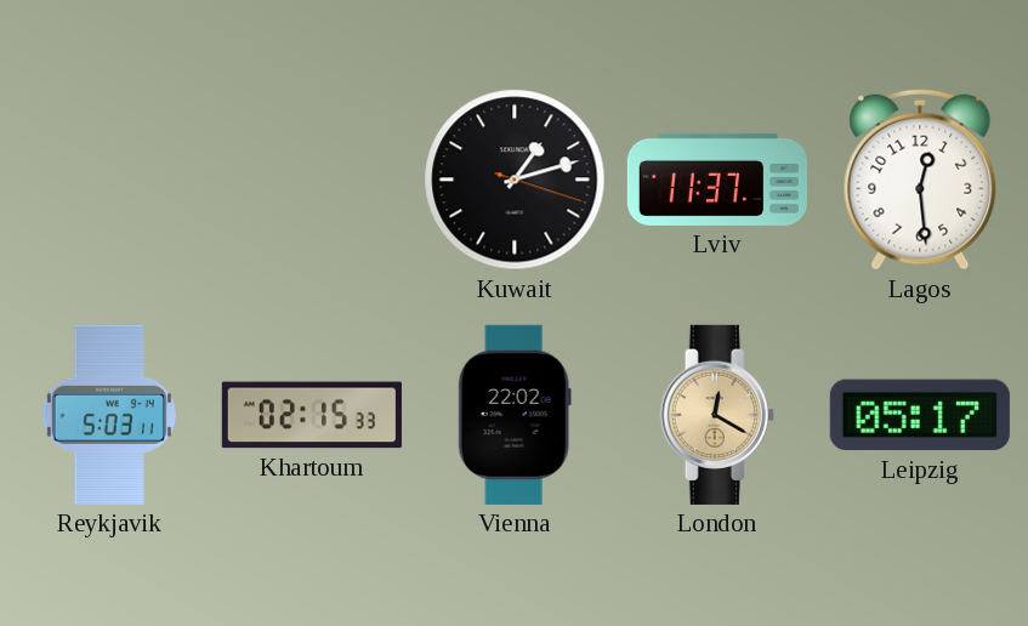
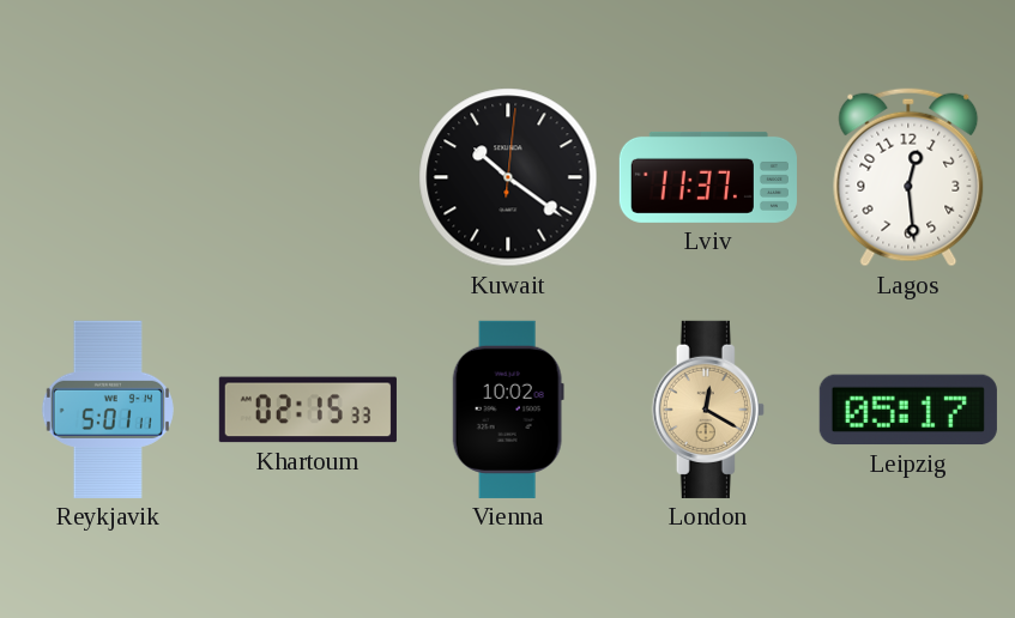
Kuwait: 1:12 -> 10:21 (508, 177)
Reykjavik: 5:03 -> 5:01 (108, 410)
Vienna: 22:02 -> 10:02 (508, 410)
